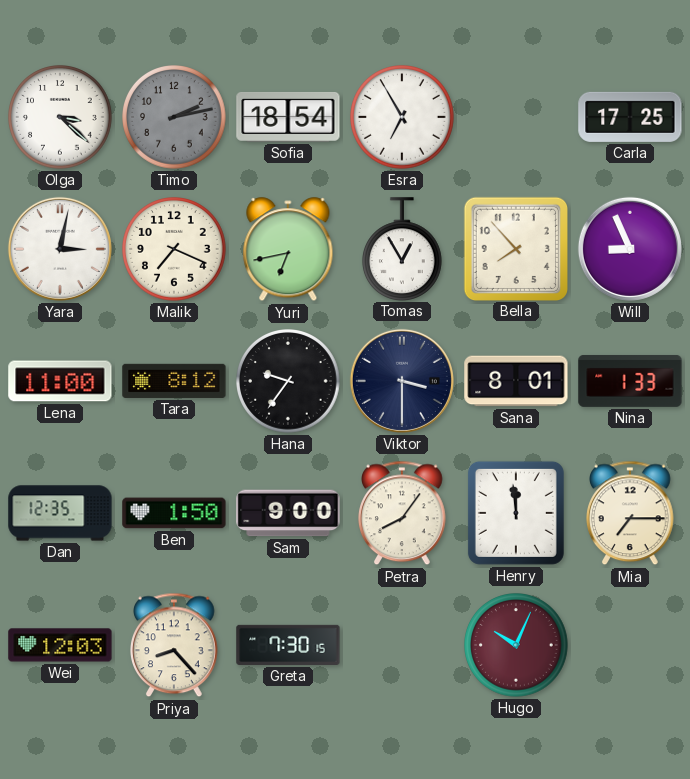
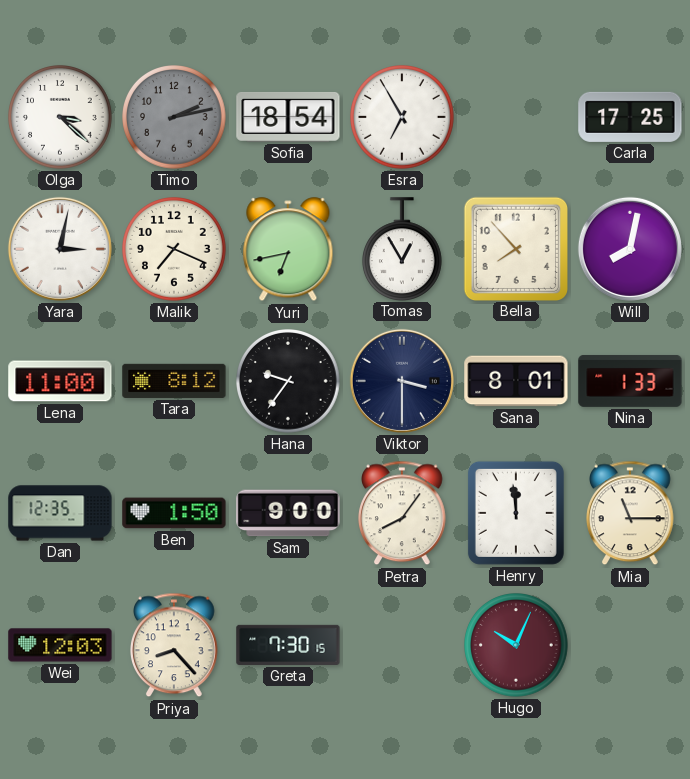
Will: 8:56 -> 8:02 (630, 249)
Mia: 7:15 -> 11:15 (631, 513)
